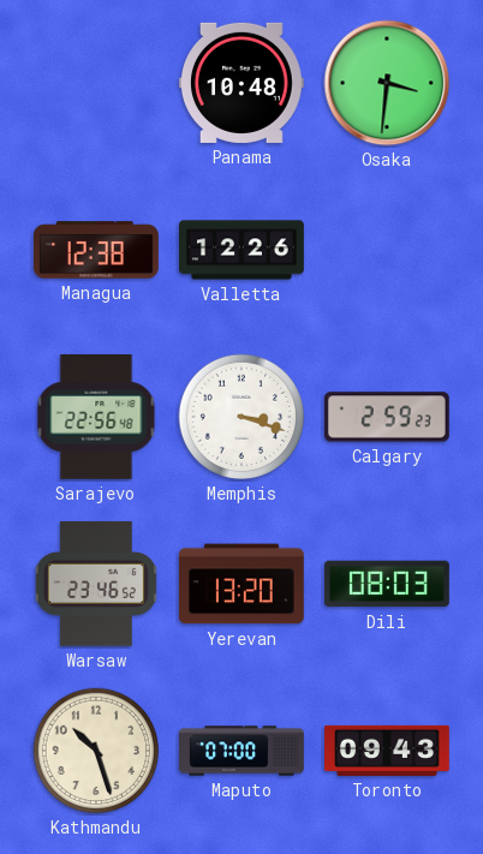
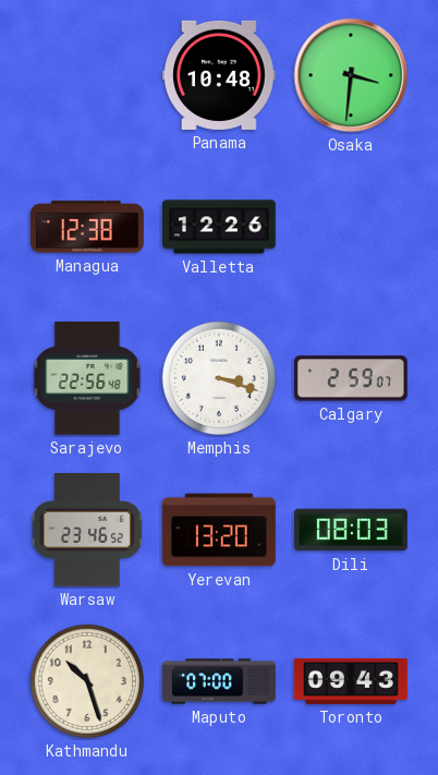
Calgary: 2:59:23 -> 2:59:07 (351, 378)
